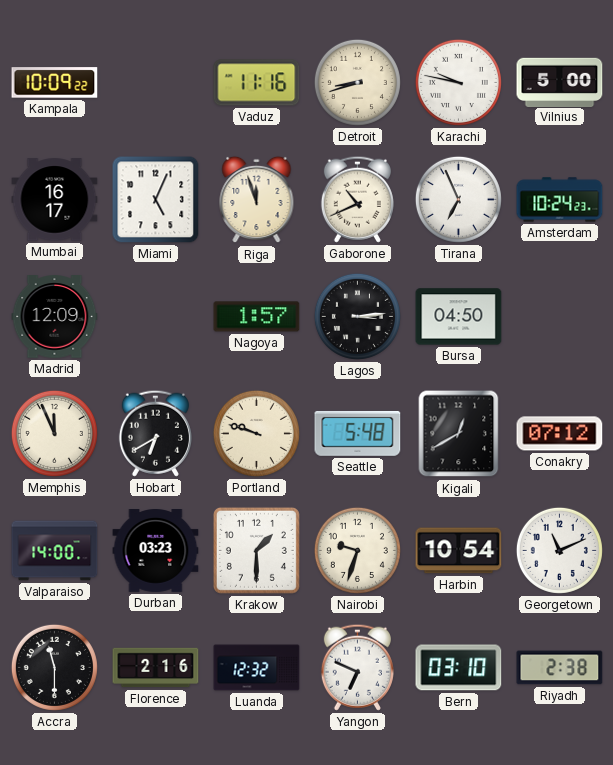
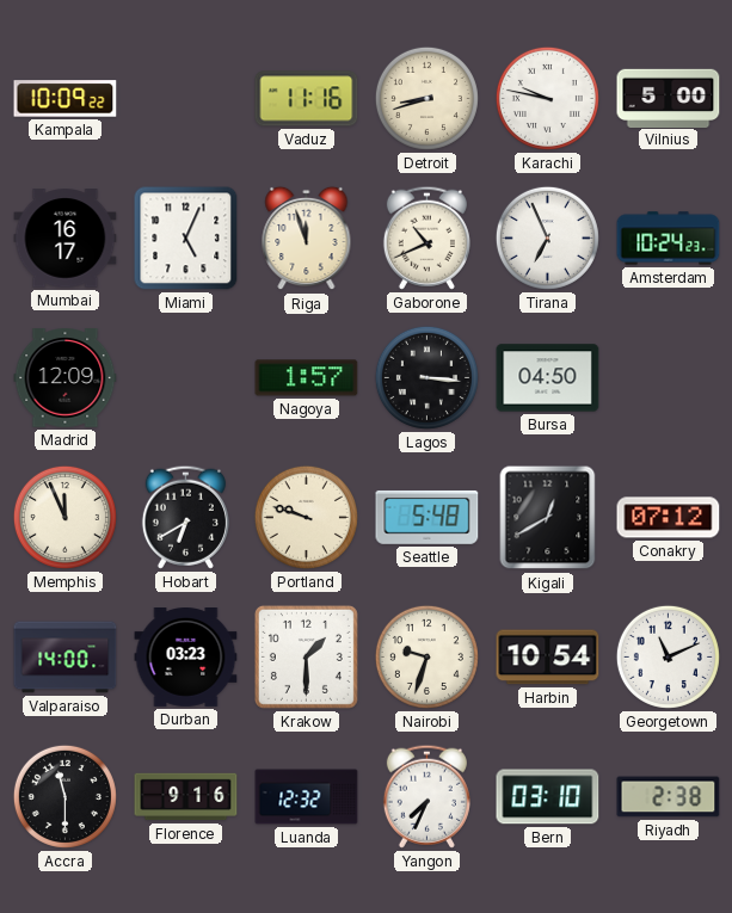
Lagos: 3:14 -> 3:16 (426, 377)
Florence: 2:16 -> 9:16 (186, 797)
Yangon: 6:49 -> 7:34 (426, 796)
